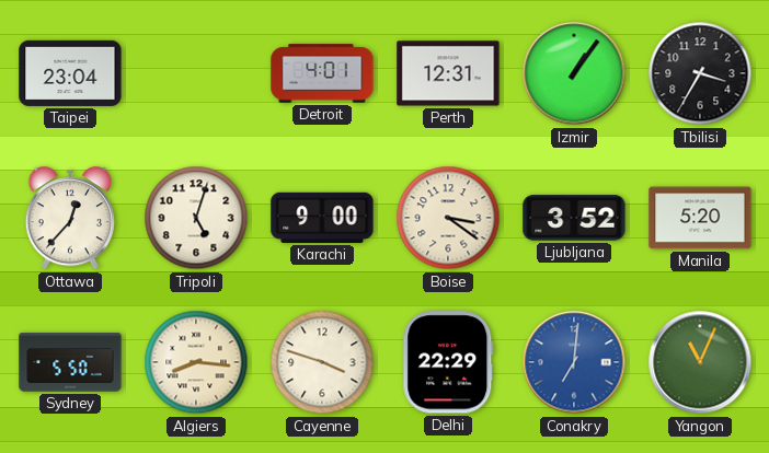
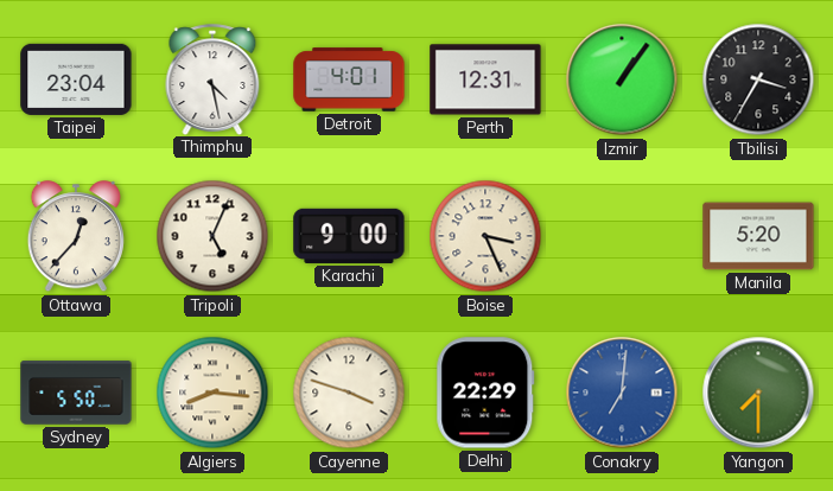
Thimphu: none -> 4:28 (212, 79)
Tripoli: 5:03 -> 5:04 (212, 236)
Boise: 3:21 -> 3:26 (485, 236)
Ljubljana: 3:52 -> none (574, 218)
Yangon: 11:04 -> 7:30 (758, 393)
